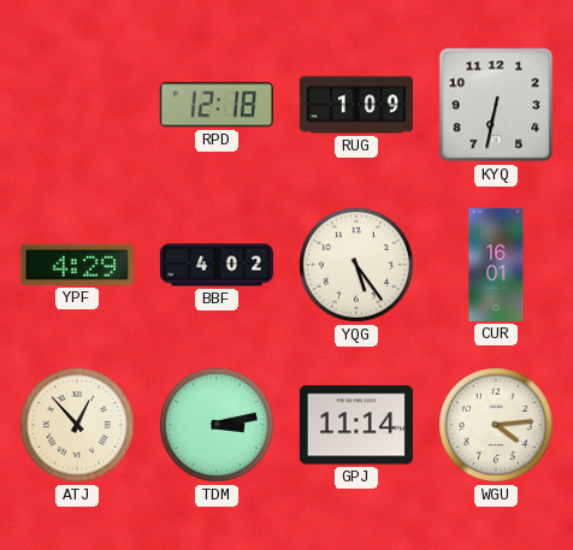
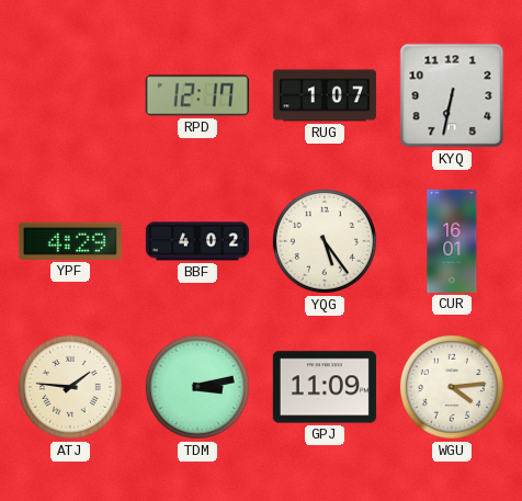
RPD: 12:18 -> 12:17 (197, 95)
RUG: 1:09 -> 1:07 (325, 95)
ATJ: 12:53 -> 1:46 (70, 387)
GPJ: 11:14 -> 11:09 (325, 387)
